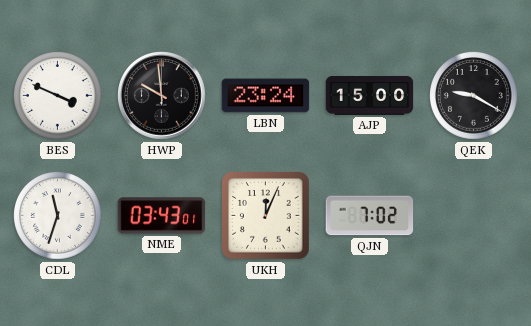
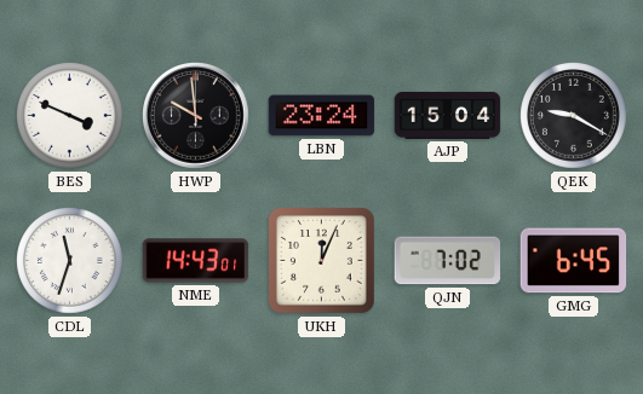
AJP: 15:00 -> 15:04 (448, 115)
NME: 03:43 -> 14:43 (196, 261)
GMG: none -> 6:45 (574, 261)
